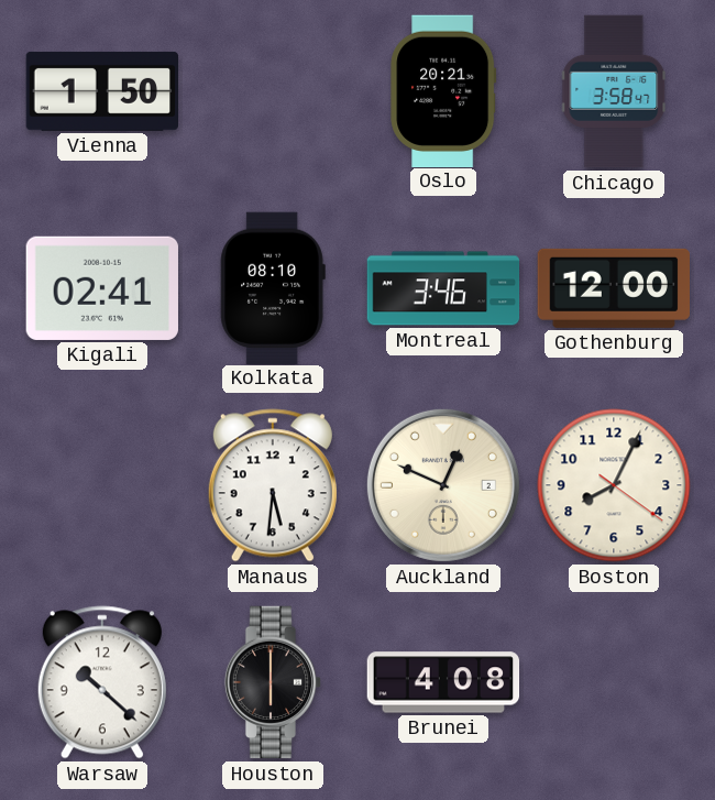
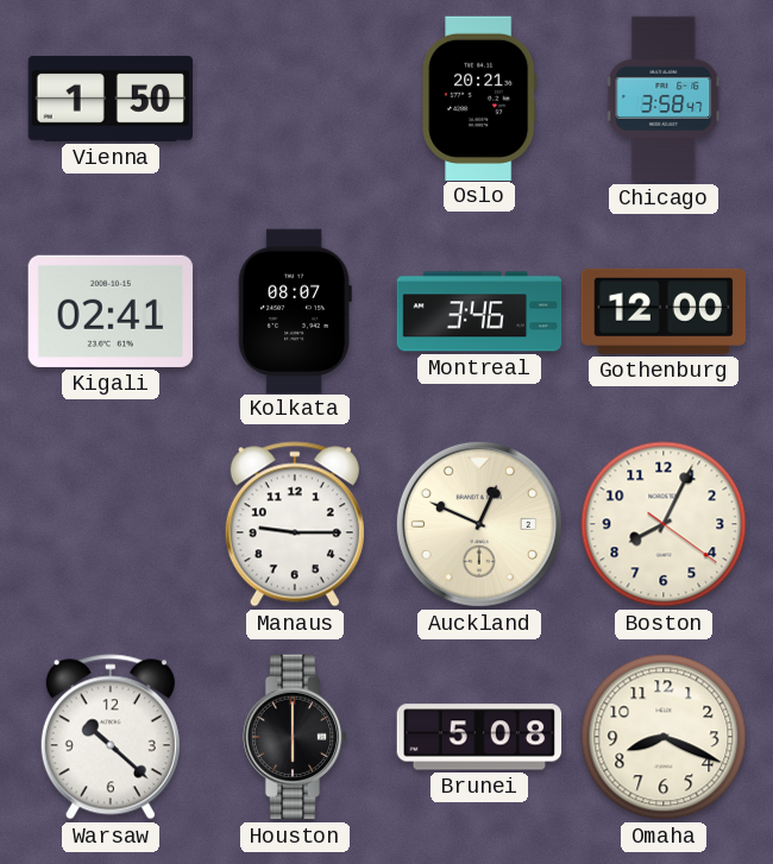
Kolkata: 08:10 -> 08:07 (295, 310)
Manaus: 5:31 -> 9:15 (295, 524)
Brunei: 4:08 -> 5:08 (479, 737)
Omaha: none -> 8:19 (664, 737)
